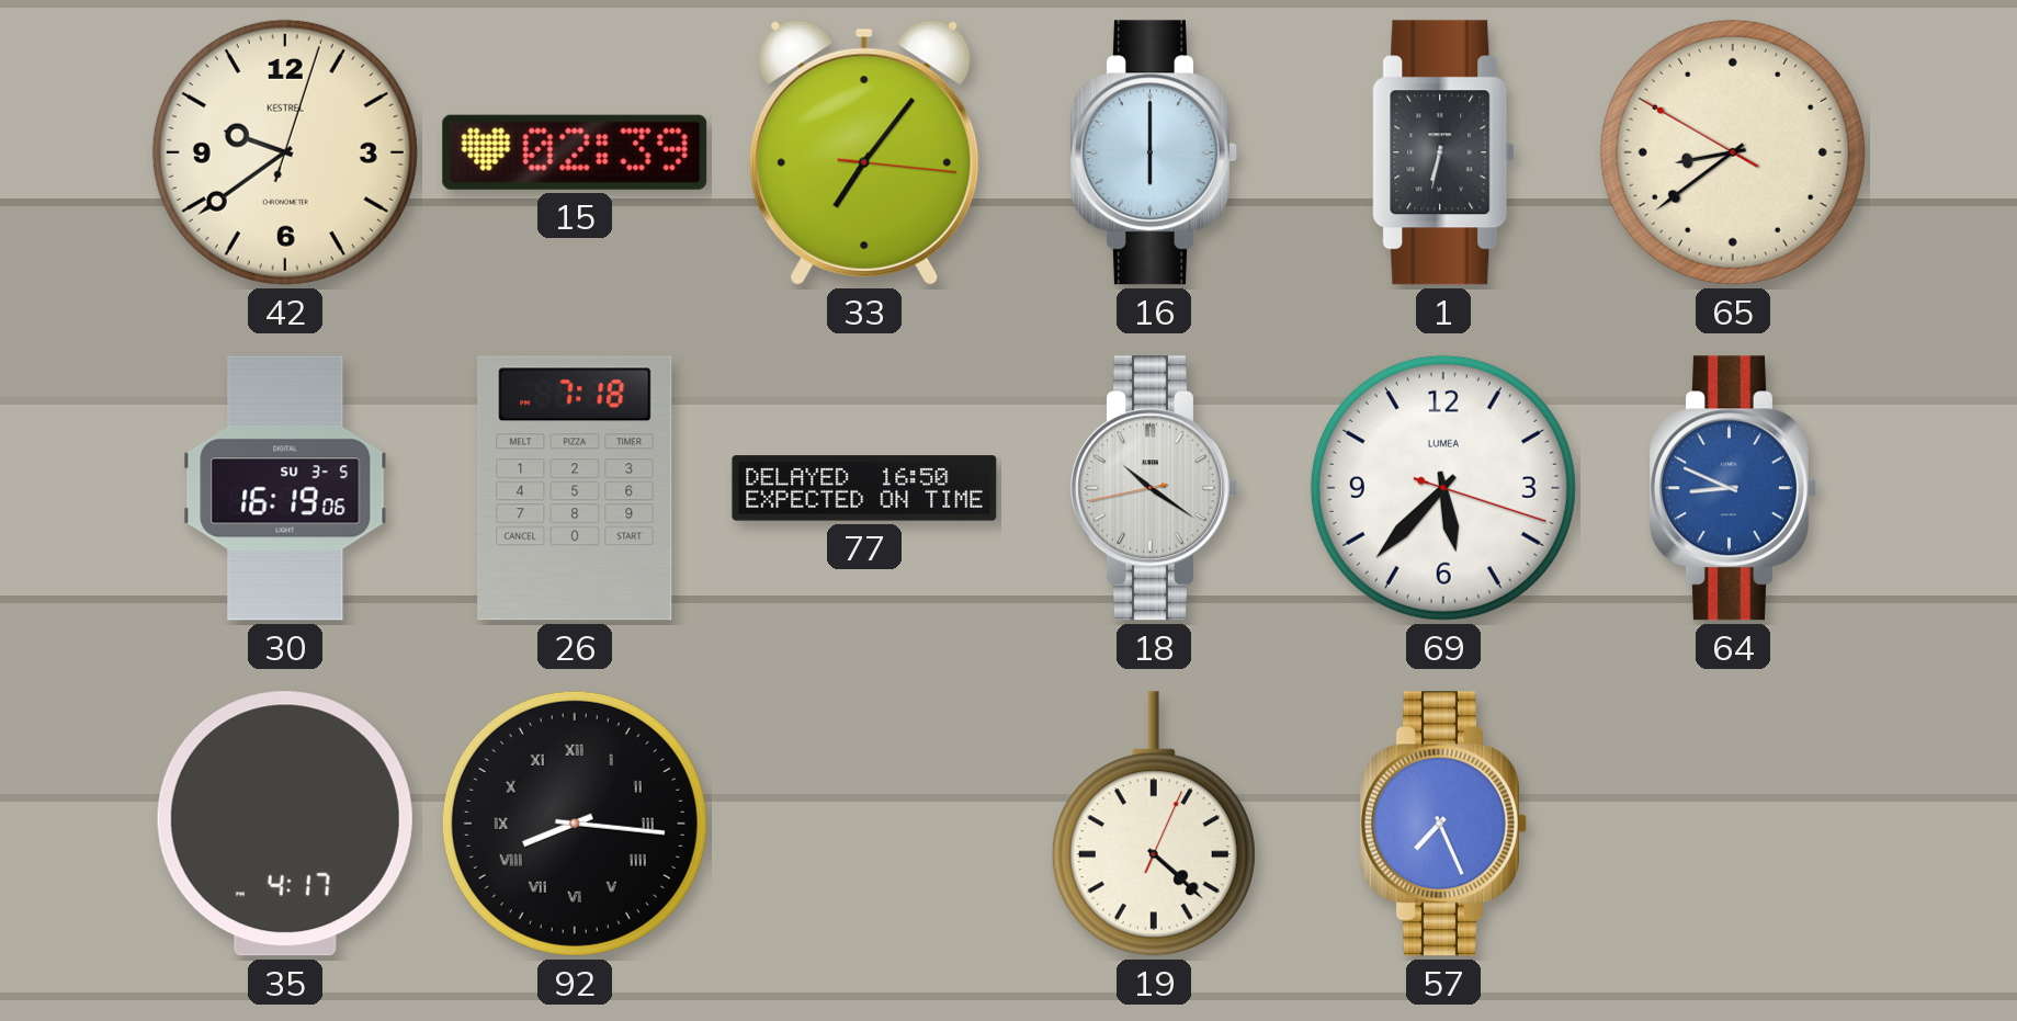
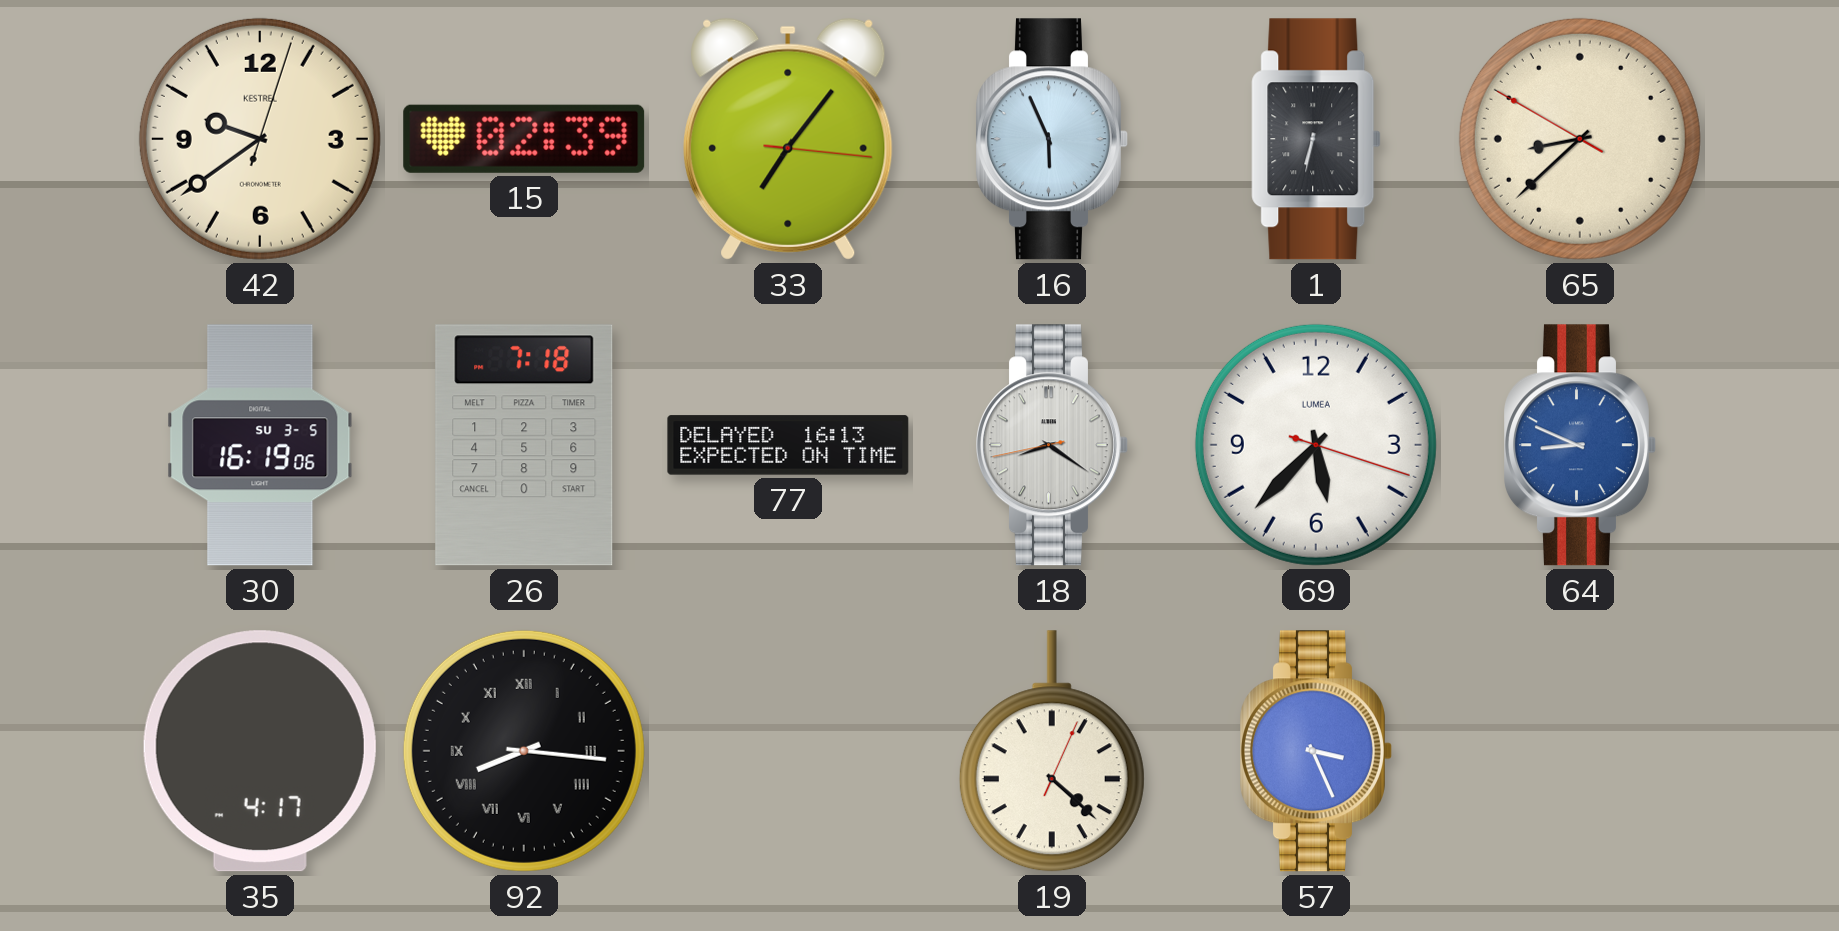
16: 6:00 -> 5:56 (1053, 139)
65: 8:38 -> 8:37 (1580, 139)
77: 16:50 -> 16:13 (788, 445)
18: 10:20 -> 8:20 (1053, 445)
57: 7:26 -> 3:26 (1317, 751)
